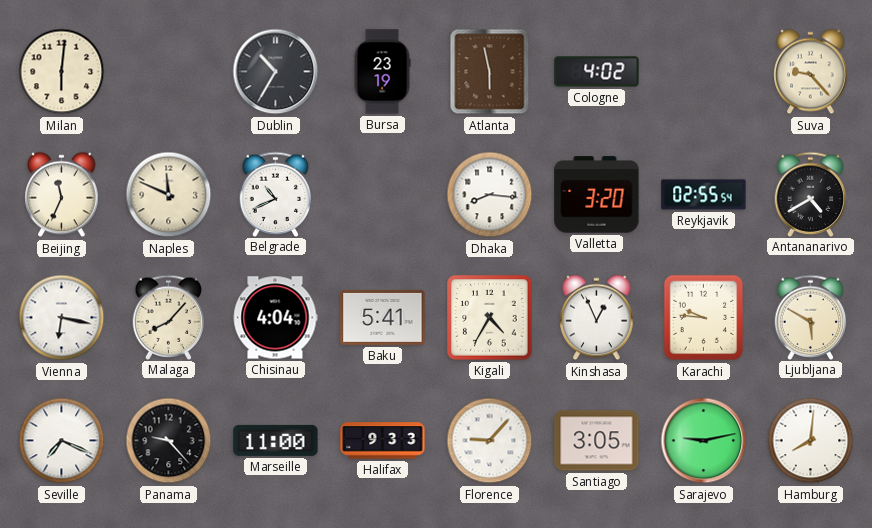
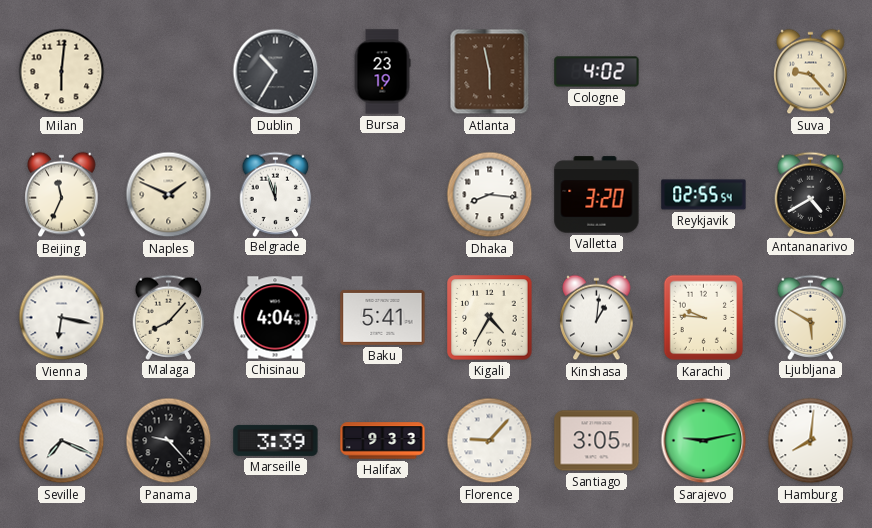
Naples: 11:49 -> 1:49 (169, 195)
Belgrade: 10:41 -> 11:57 (276, 194)
Kinshasa: 12:56 -> 1:01 (597, 318)
Marseille: 11:00 -> 3:39 (276, 440)
